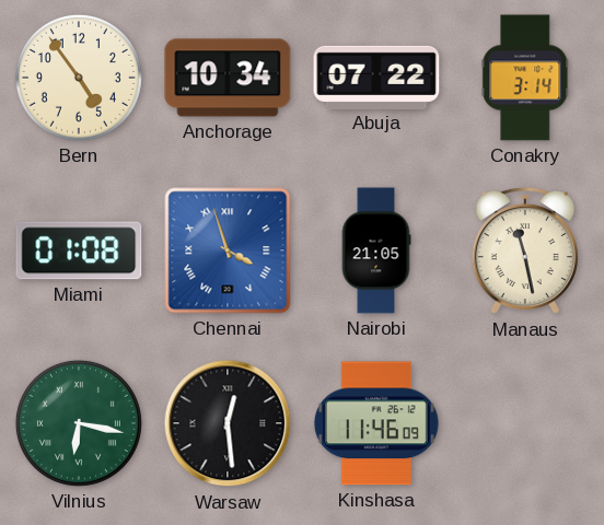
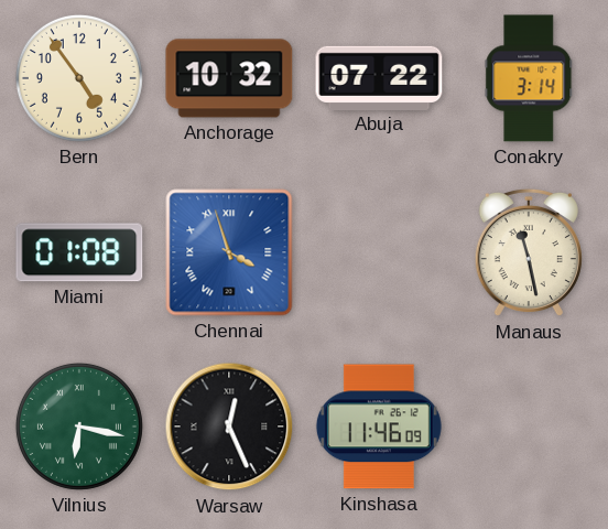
Anchorage: 10:34 -> 10:32 (229, 78)
Nairobi: 21:05 -> none (376, 250)
Warsaw: 12:29 -> 12:26 (229, 427)
